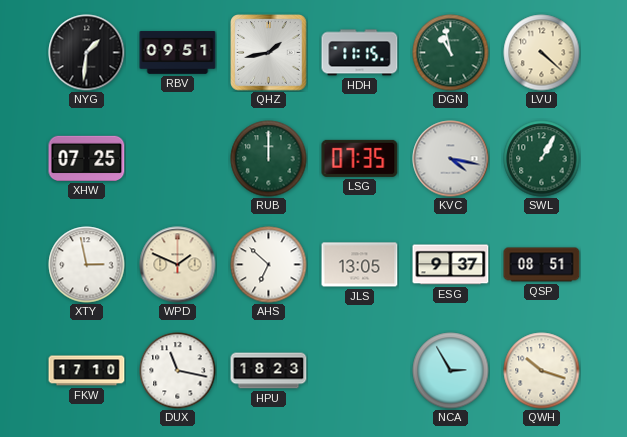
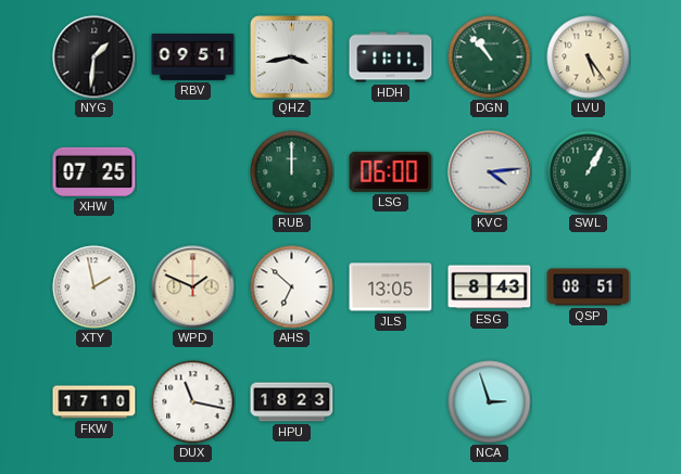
QHZ: 1:43 -> 3:43 (292, 57)
HDH: 11:15 -> 11:11 (391, 57)
DGN: 10:58 -> 10:53 (490, 57)
LVU: 4:22 -> 5:24 (589, 57)
LSG: 07:35 -> 06:00 (391, 171)
KVC: 4:17 -> 4:14 (490, 172)
XTY: 2:58 -> 1:58 (94, 287)
ESG: 9:37 -> 8:43 (490, 287)
NCA: 2:55 -> 2:57 (490, 402)
QWH: 10:18 -> none (542, 371)
